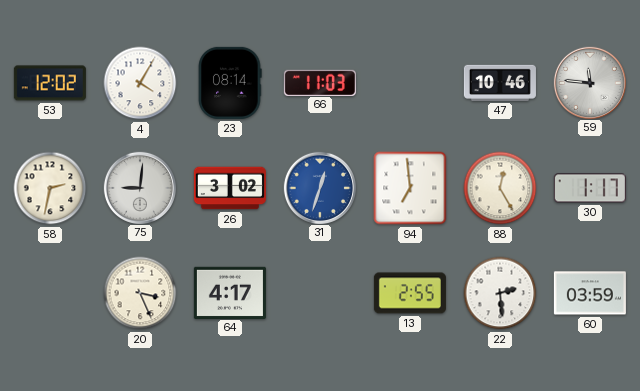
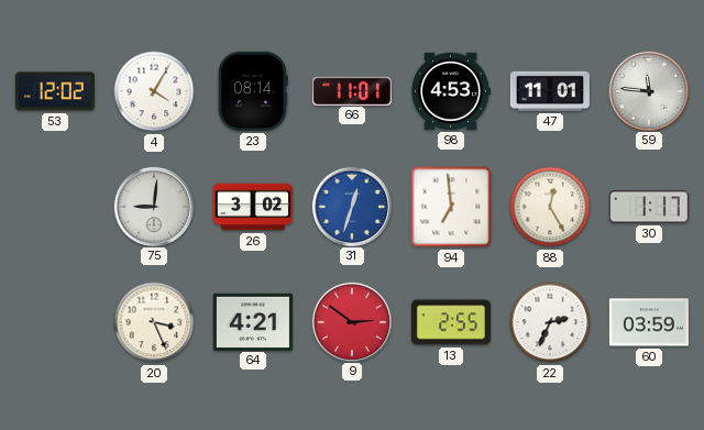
66: 11:03 -> 11:01 (352, 90)
98: none -> 4:53 (451, 91)
47: 10:46 -> 11:01 (550, 91)
58: 2:32 -> none (50, 188)
64: 4:17 -> 4:21 (253, 321)
9: none -> 2:51 (351, 321)
22: 2:29 -> 2:34 (550, 322)
